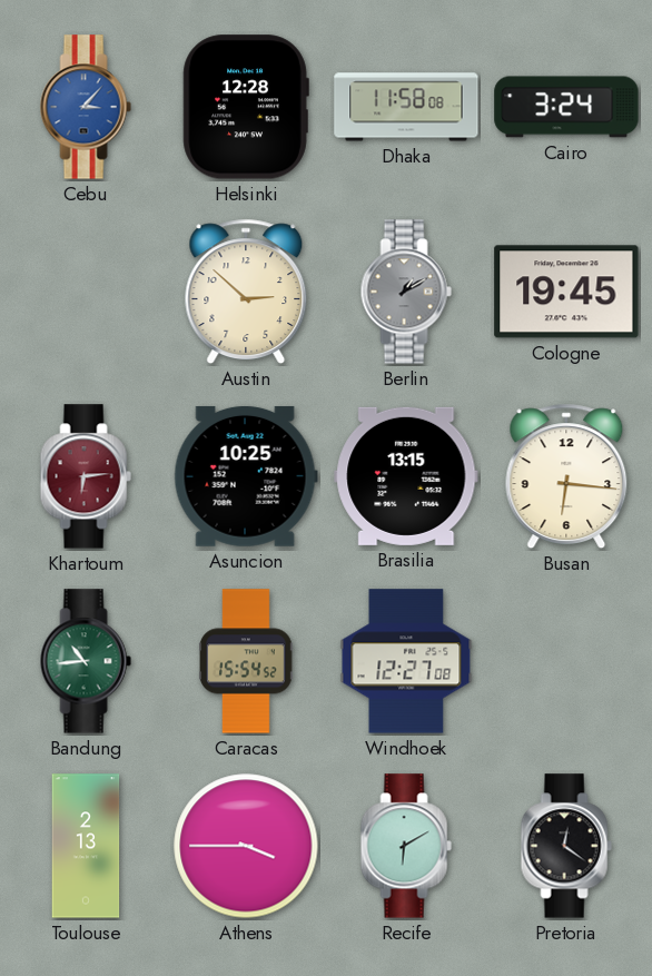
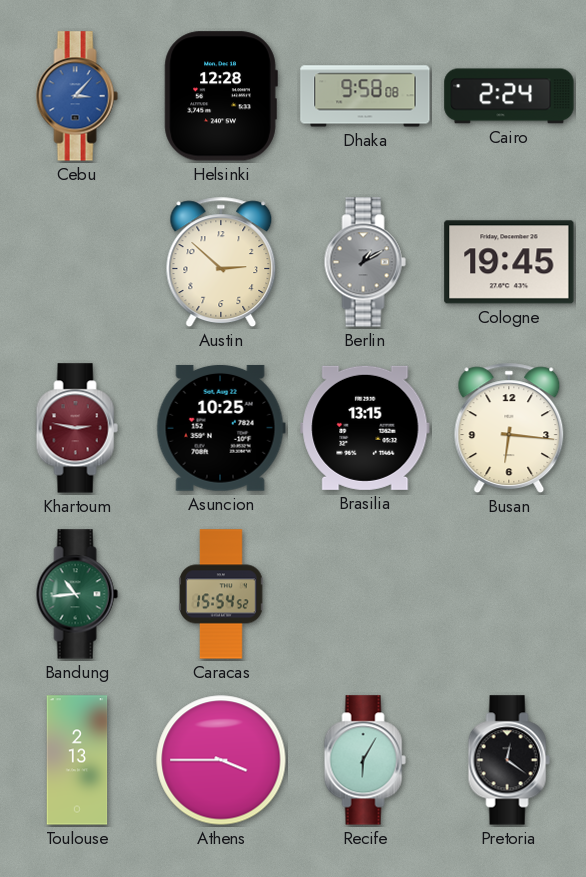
Dhaka: 11:58 -> 9:58 (365, 96)
Cairo: 3:24 -> 2:24 (509, 96)
Khartoum: 6:14 -> 2:47 (77, 428)
Windhoek: 12:27 -> none (406, 661)
Recife: 6:10 -> 6:05 (365, 760)
